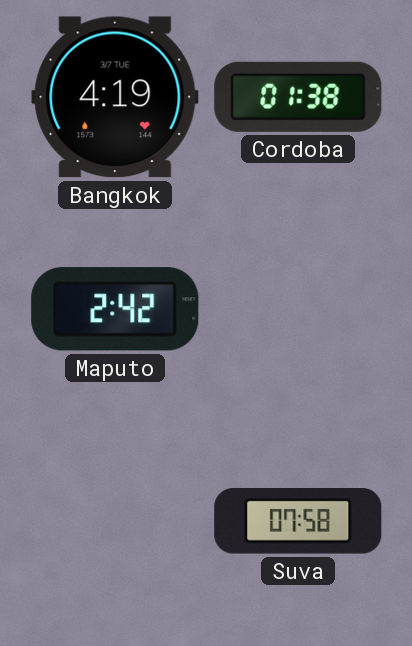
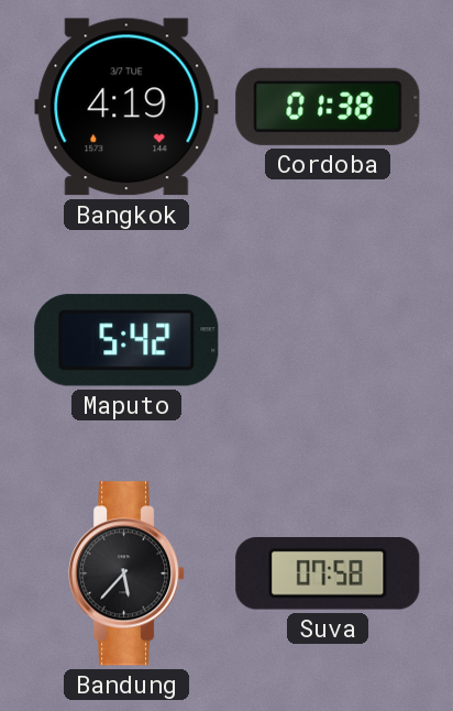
Maputo: 2:42 -> 5:42 (126, 340)
Bandung: none -> 5:37 (128, 573)
